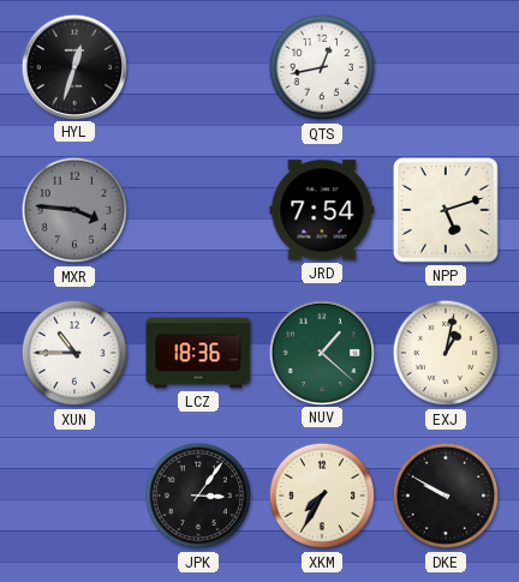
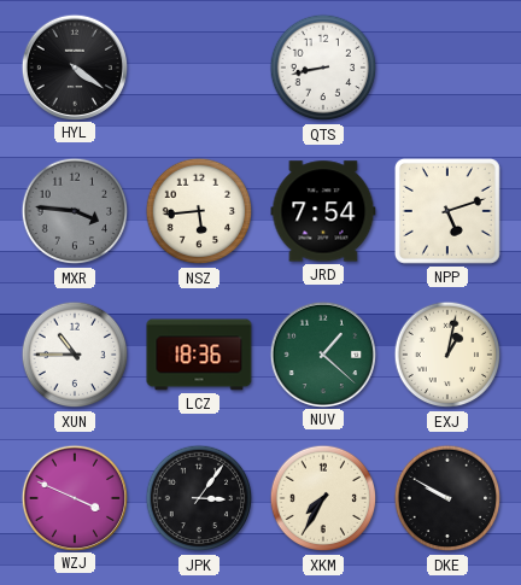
HYL: 12:33 -> 4:21 (74, 66)
QTS: 12:43 -> 8:43 (323, 68)
NSZ: none -> 5:44 (199, 211)
WZJ: none -> 3:49 (74, 497)
